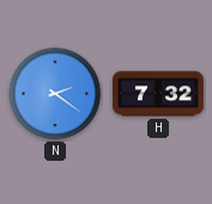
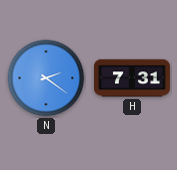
H: 7:32 -> 7:31 (133, 78)
